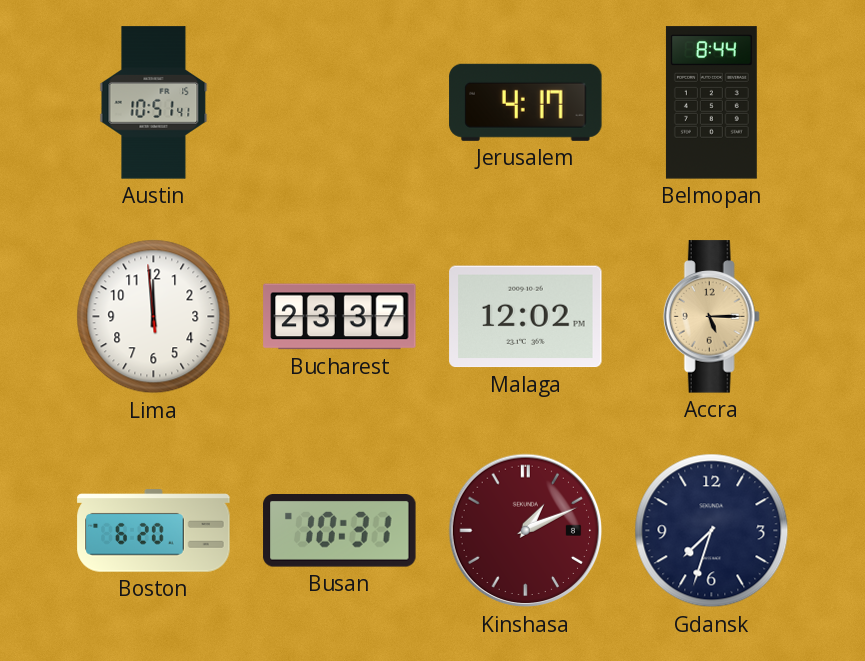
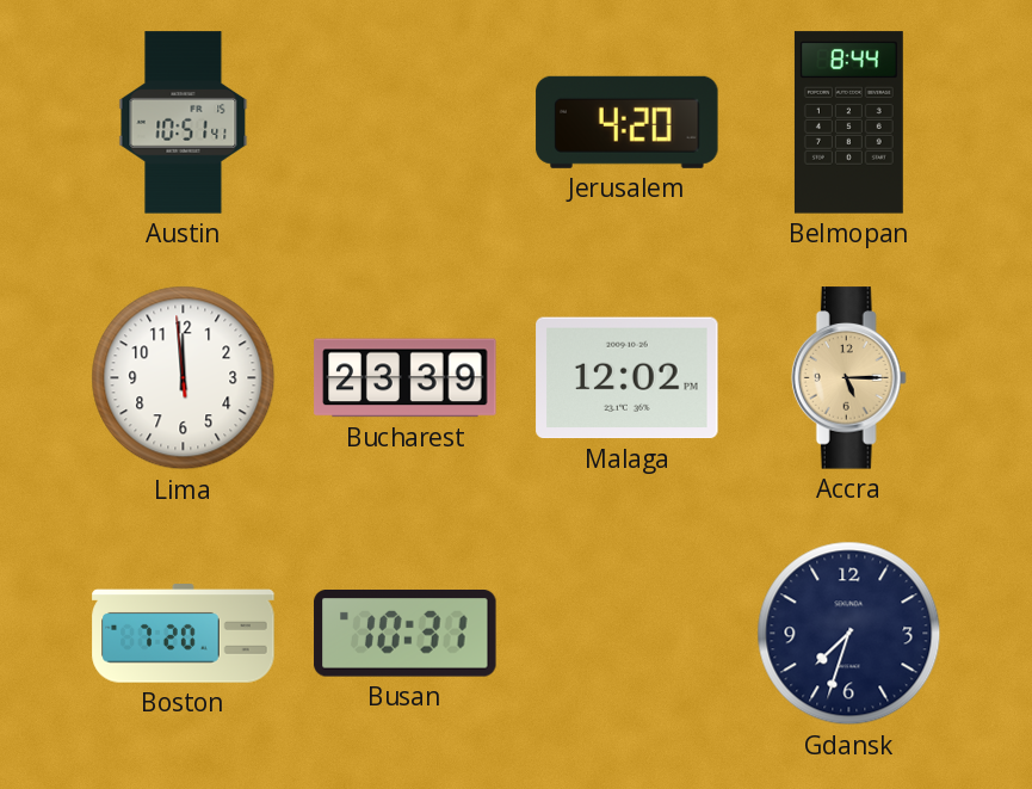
Jerusalem: 4:17 -> 4:20 (628, 122)
Bucharest: 23:37 -> 23:39 (406, 378)
Boston: 6:20 -> 7:20 (184, 634)
Kinshasa: 1:11 -> none (526, 531)
